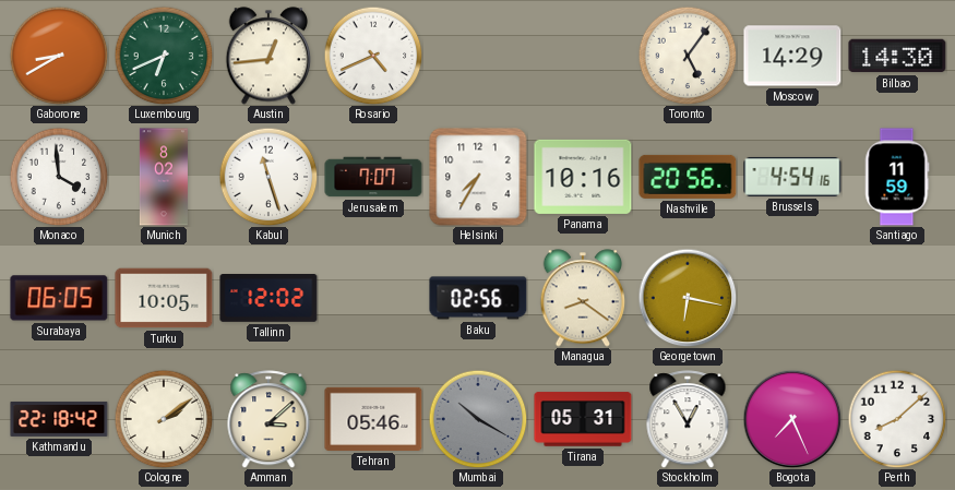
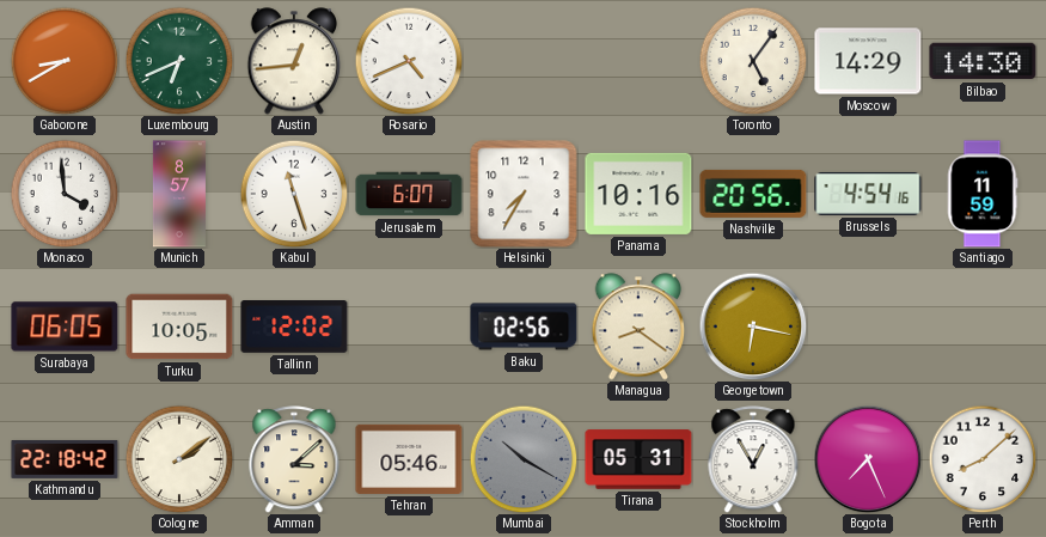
Munich: 8:02 -> 8:57 (179, 194)
Jerusalem: 7:07 -> 6:07 (409, 194)
